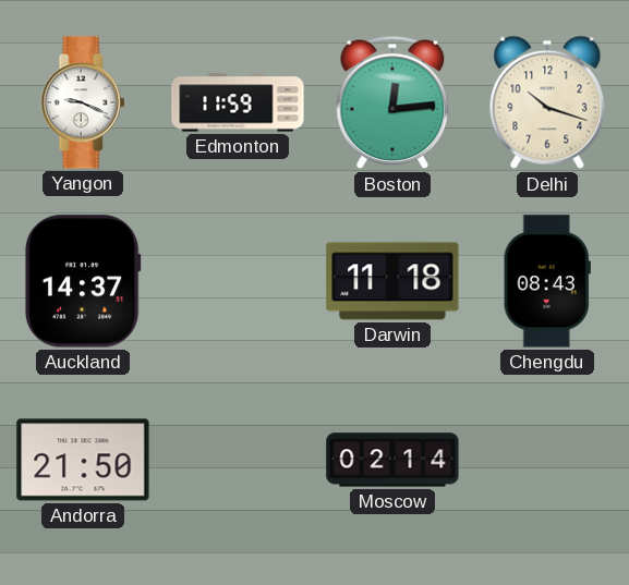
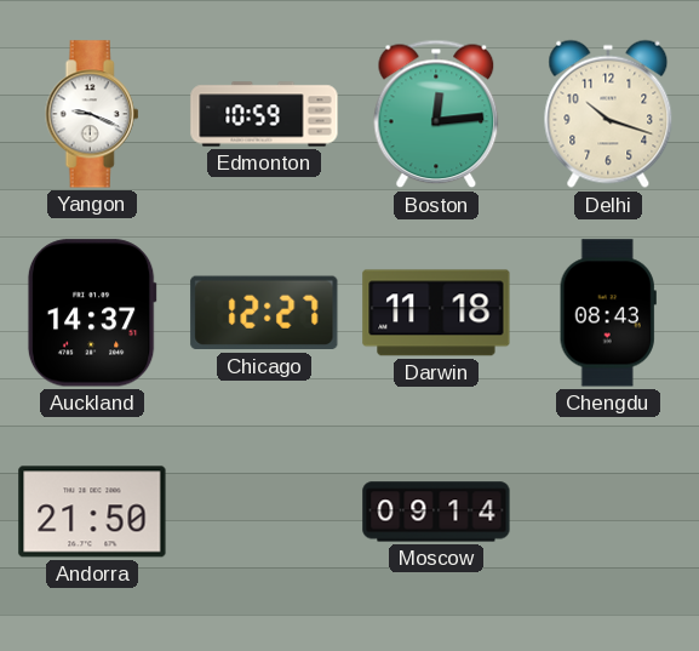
Edmonton: 11:59 -> 10:59 (264, 114)
Chicago: none -> 12:27 (264, 313)
Moscow: 02:14 -> 09:14 (436, 512)
